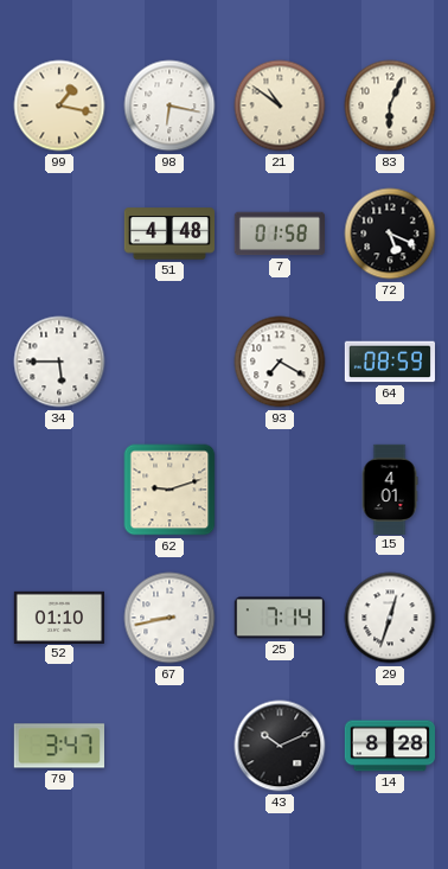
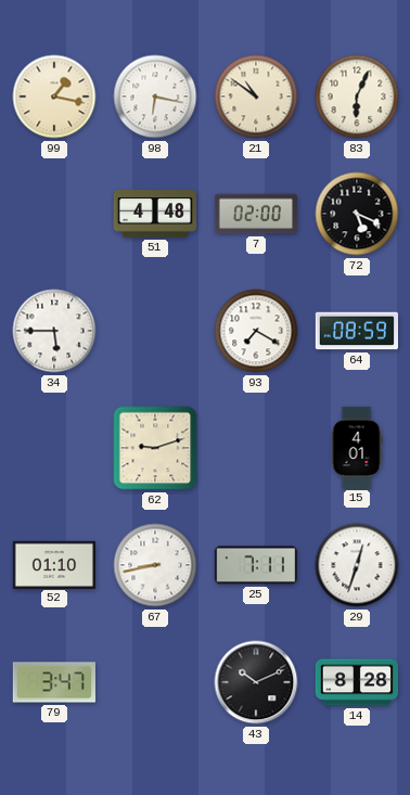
7: 01:58 -> 02:00 (255, 214)
25: 7:14 -> 7:11 (256, 565)
